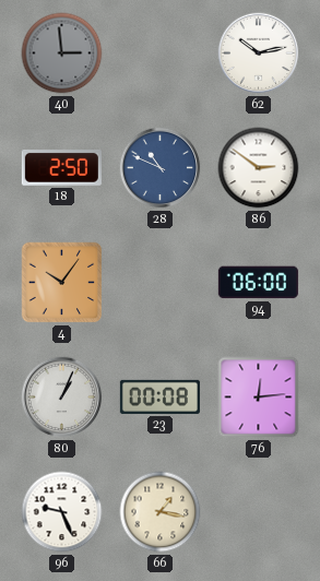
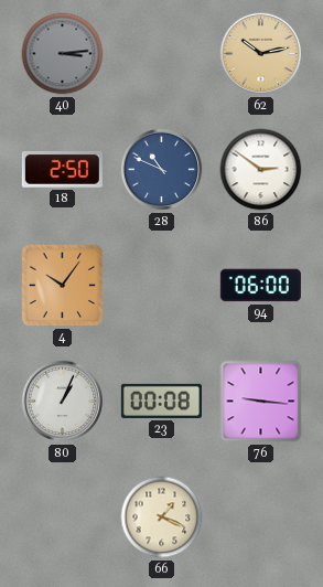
40: 2:59 -> 3:14 (63, 54)
62 dial: white -> champagne (261, 54)
76: 12:14 -> 9:16 (261, 402)
96: 9:26 -> none (62, 512)
66: 1:17 -> 1:19 (162, 517)
